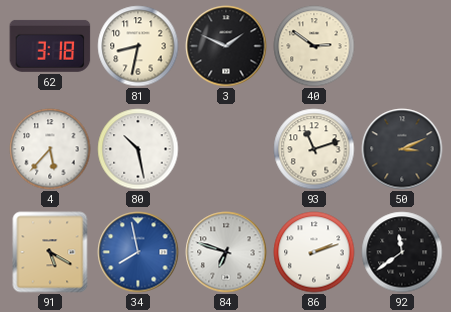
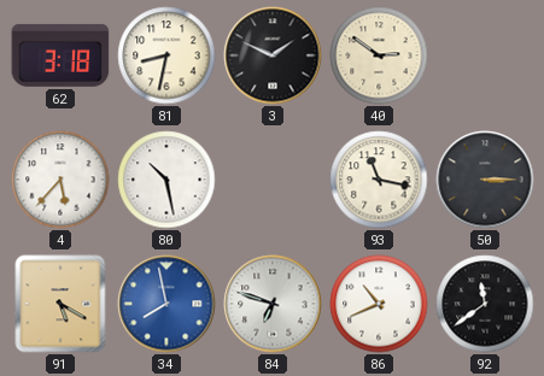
93: 11:12 -> 11:17 (379, 180)
50: 3:11 -> 3:15 (485, 180)
86: 2:12 -> 10:41 (379, 304)
